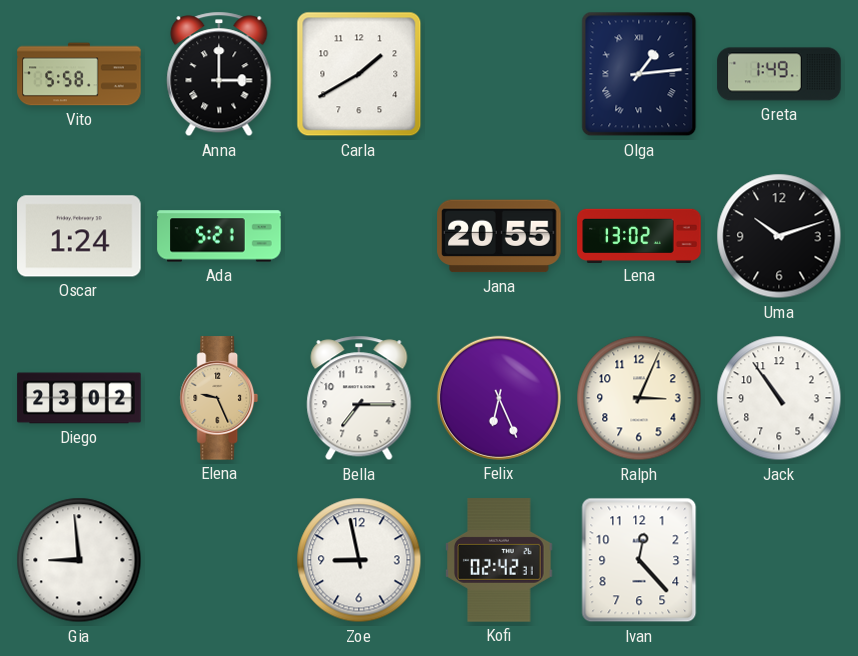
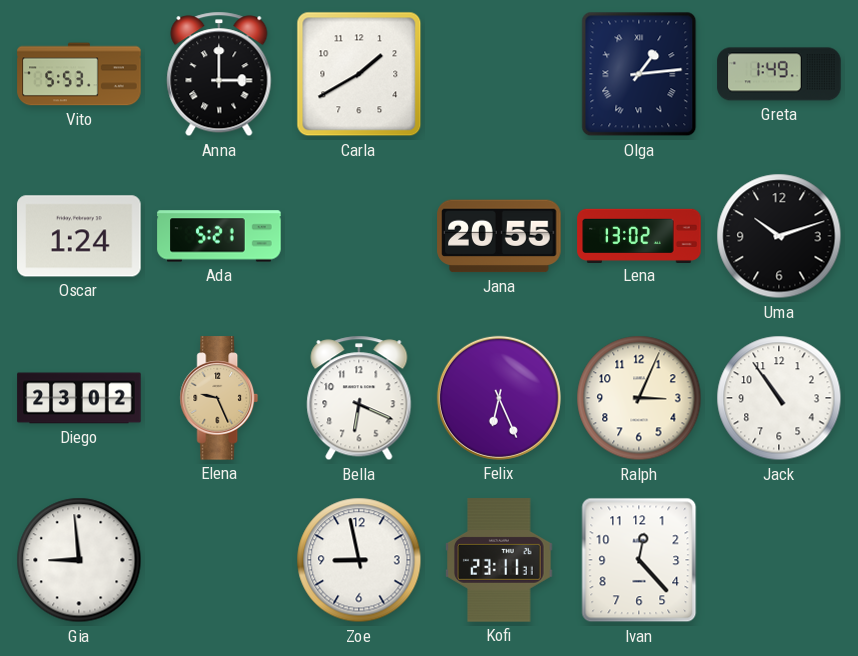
Vito: 5:58 -> 5:53 (79, 74)
Bella: 7:15 -> 6:19 (359, 398)
Kofi: 02:42 -> 23:11 (499, 560)
